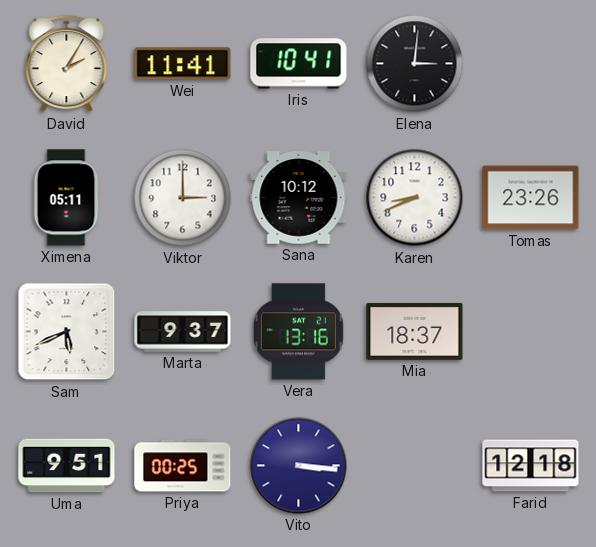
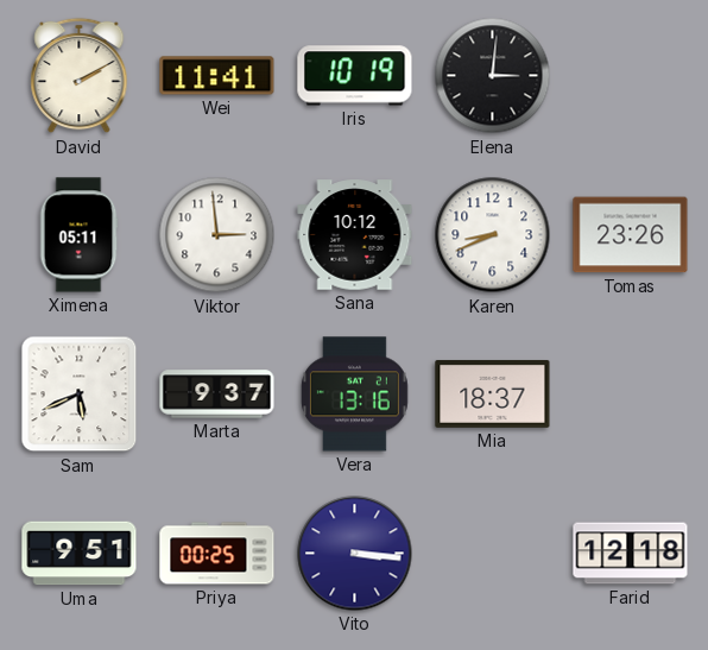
David: 2:05 -> 2:10 (80, 76)
Iris: 10:41 -> 10:19 (355, 76)
Viktor: 3:00 -> 2:59 (217, 235)
